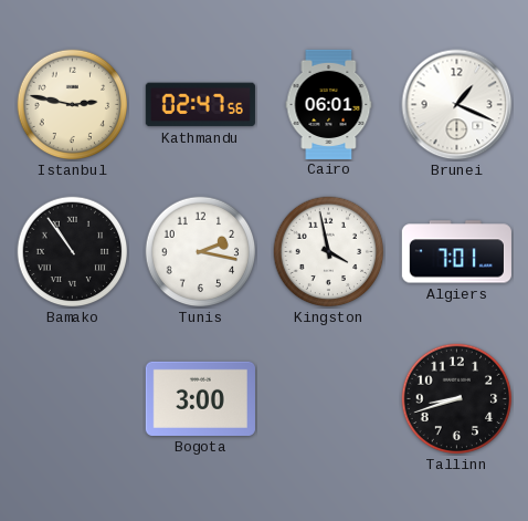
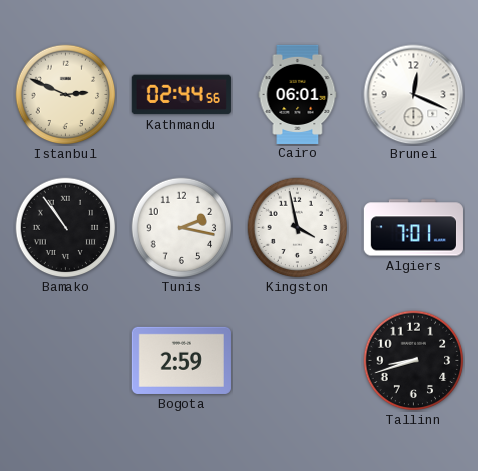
Istanbul: 2:47 -> 2:49 (66, 95)
Kathmandu: 02:47 -> 02:44 (181, 95)
Brunei: 1:19 -> 12:19 (414, 95)
Bogota: 3:00 -> 2:59 (181, 360)
